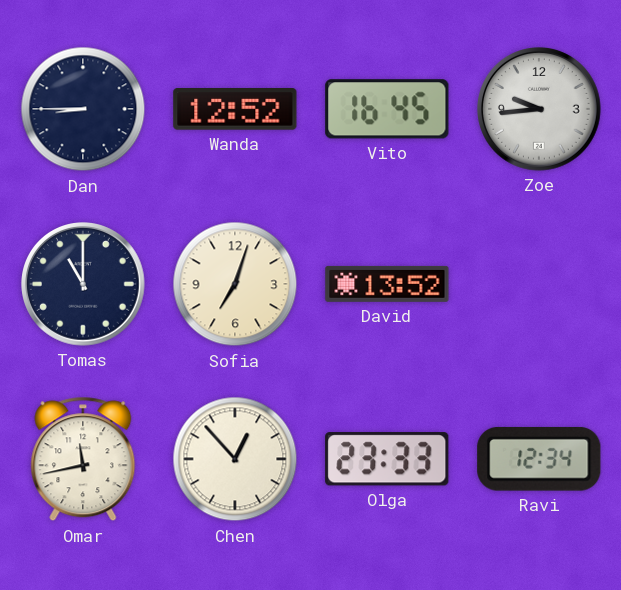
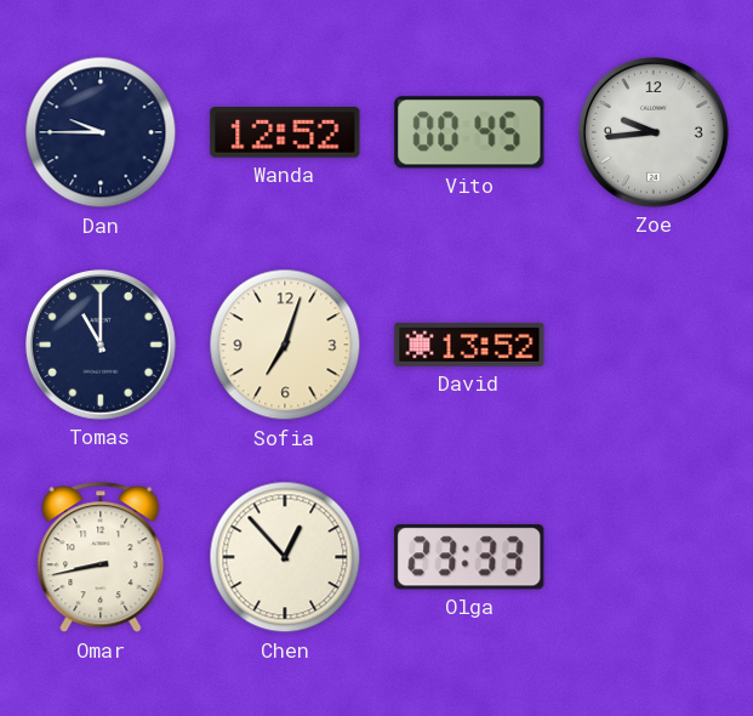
Dan: 8:45 -> 9:45 (101, 132)
Vito: 16:45 -> 00:45 (469, 132)
Omar: 11:43 -> 8:43 (101, 557)
Ravi: 12:34 -> none (539, 459)
